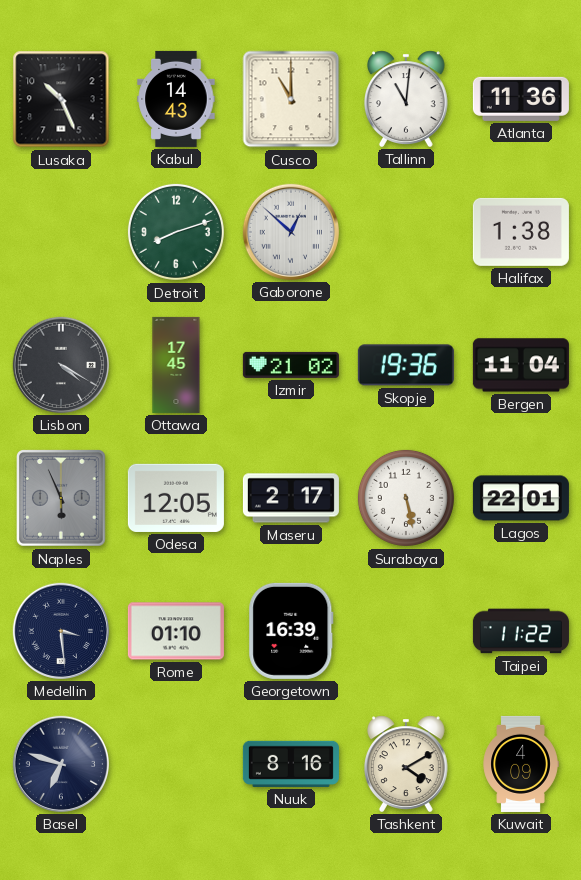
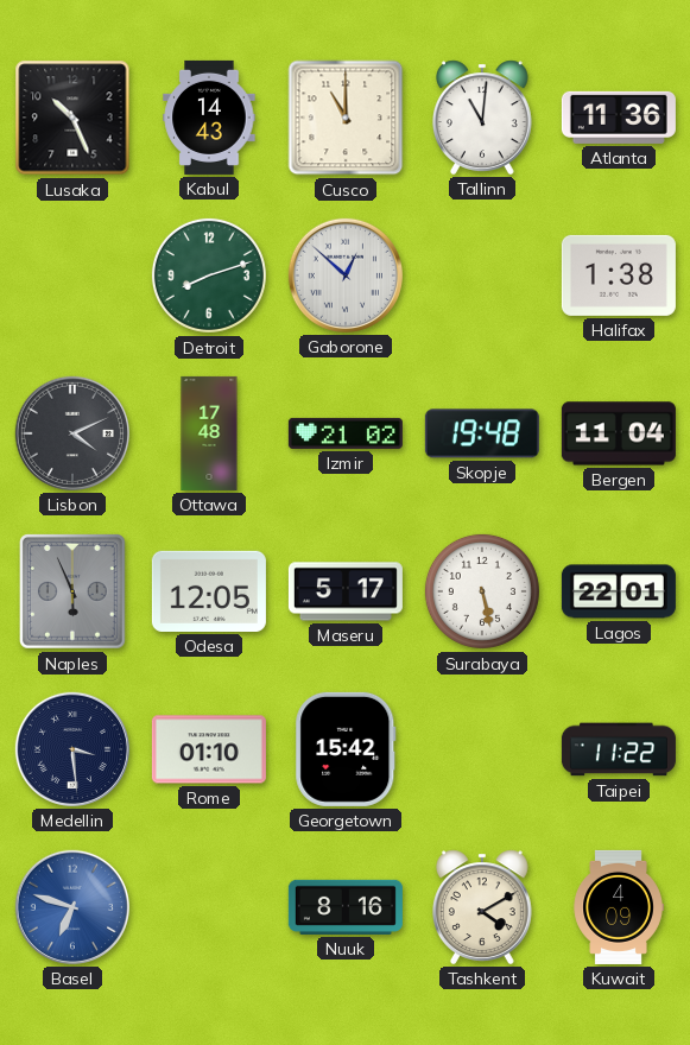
Lisbon: 4:20 -> 4:11 (72, 433)
Ottawa: 17:45 -> 17:48 (209, 433)
Skopje: 19:36 -> 19:48 (482, 433)
Maseru: 2:17 -> 5:17 (346, 591)
Georgetown: 16:39 -> 15:42 (346, 749)
Basel dial: navy -> blue (72, 907)
